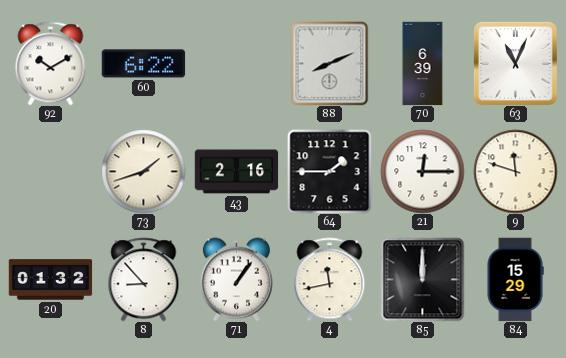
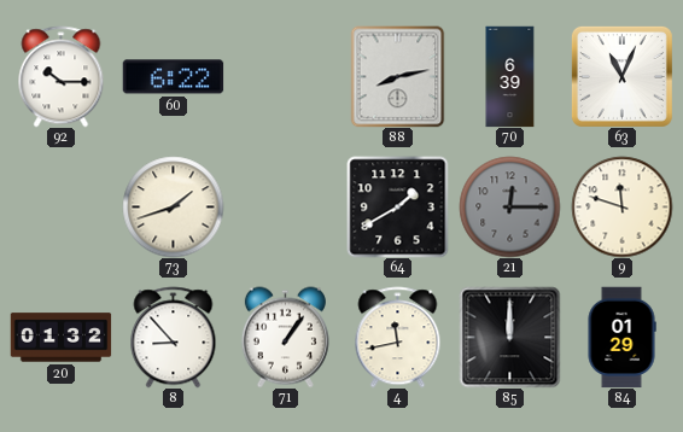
92: 10:10 -> 10:15 (62, 76)
88: 8:11 -> 8:13 (398, 76)
43: 2:16 -> none (236, 172)
64: 1:45 -> 1:40 (397, 206)
21 dial: white -> grey (509, 206)
84: 15:29 -> 01:29 (621, 337)
